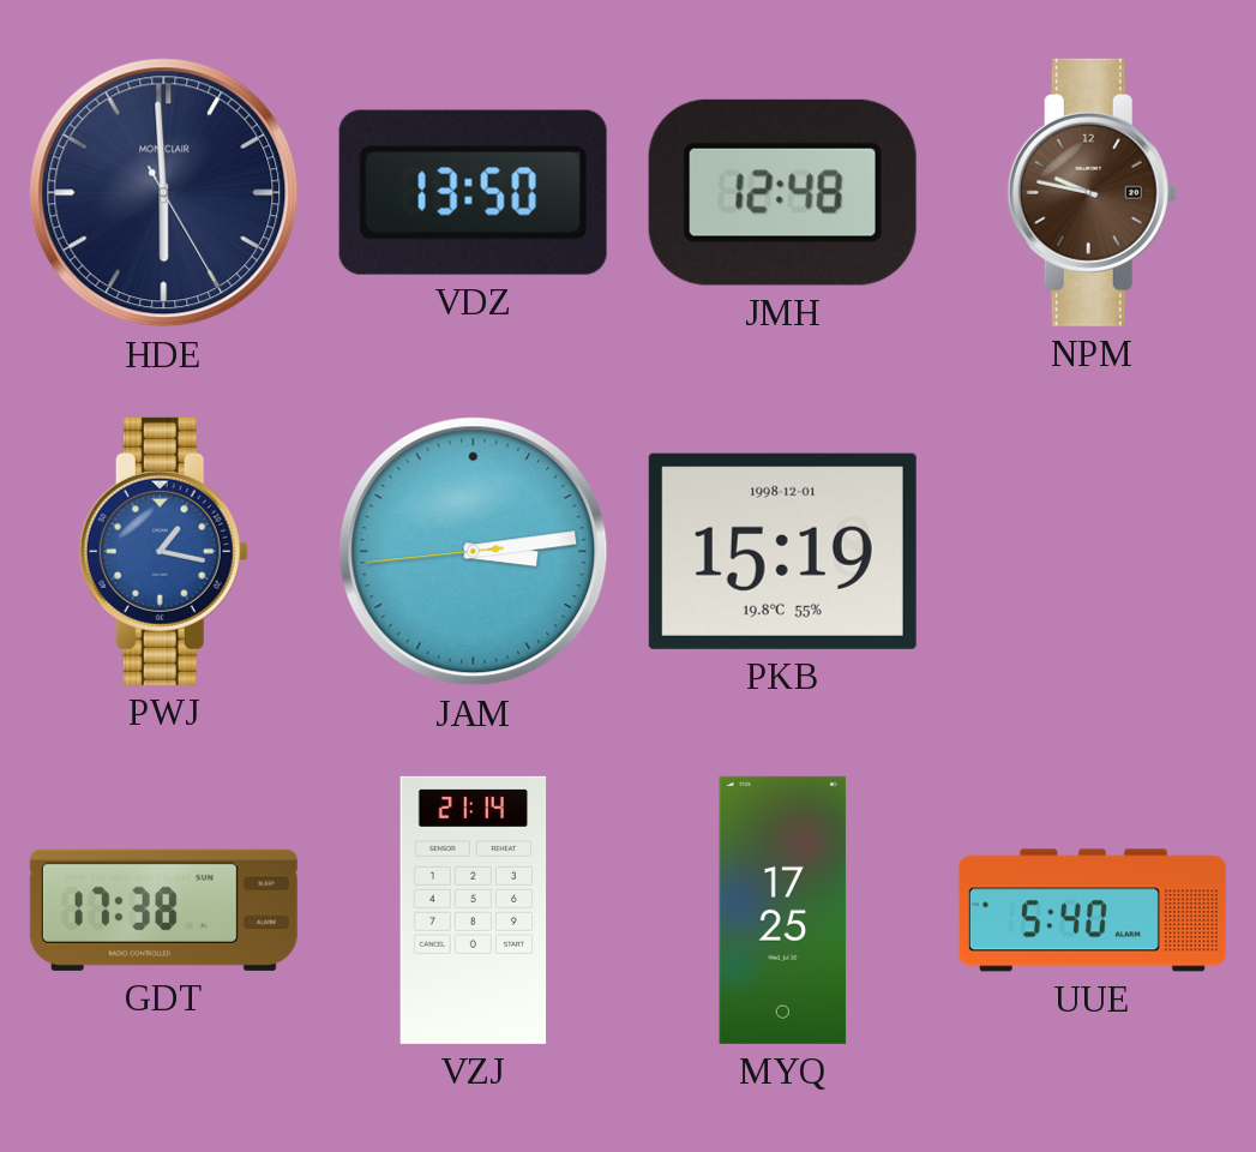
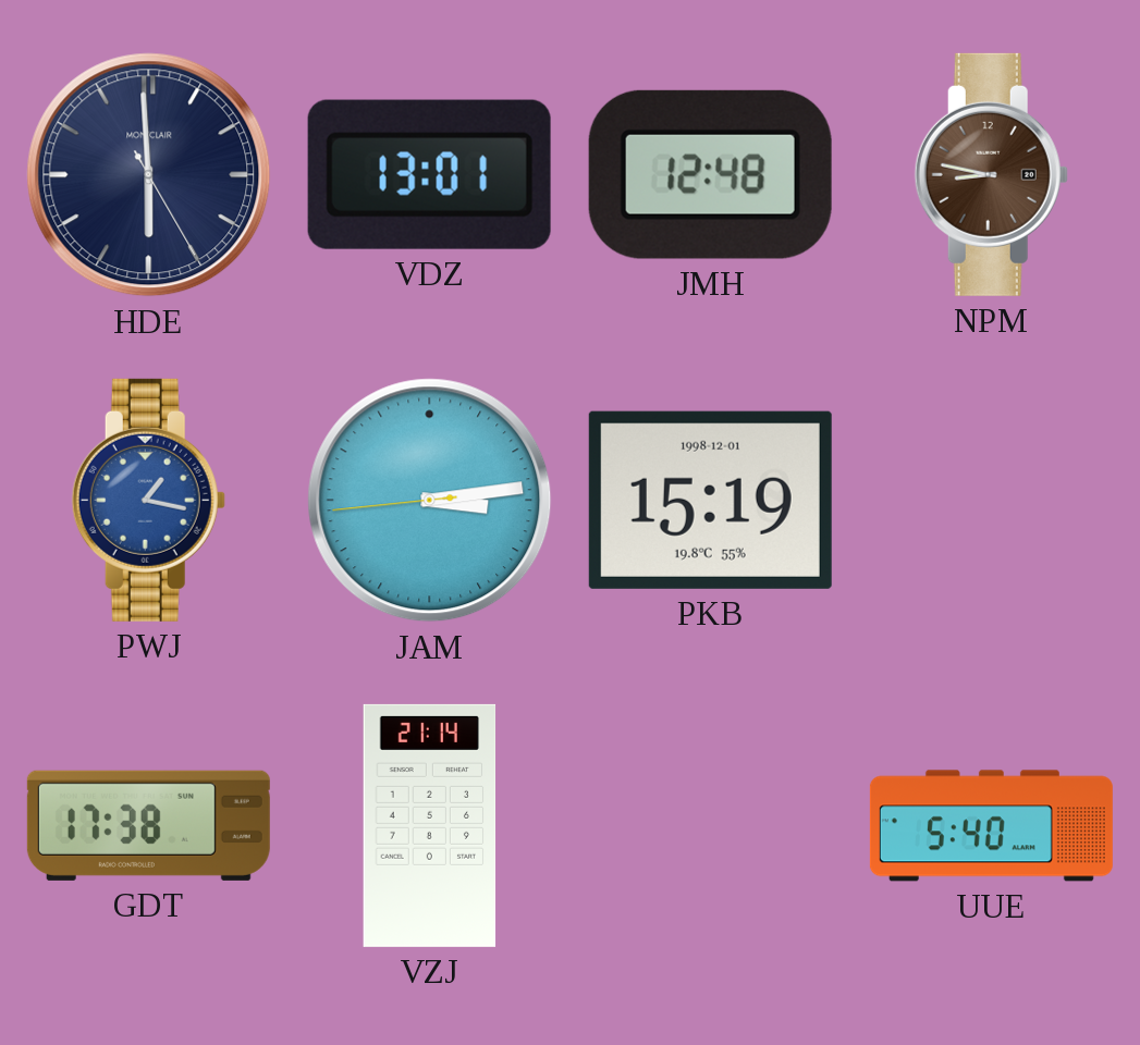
VDZ: 13:50 -> 13:01 (429, 174)
NPM: 9:47 -> 8:47 (991, 174)
MYQ: 17:25 -> none (783, 910)
